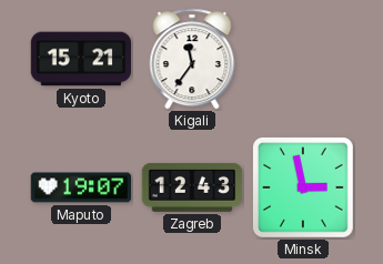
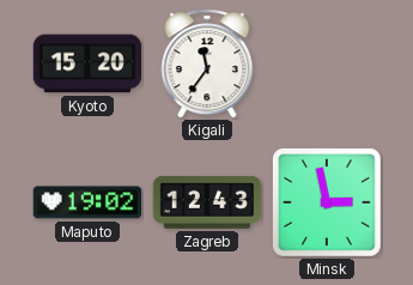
Kyoto: 15:21 -> 15:20 (87, 63)
Maputo: 19:07 -> 19:02 (87, 202)
